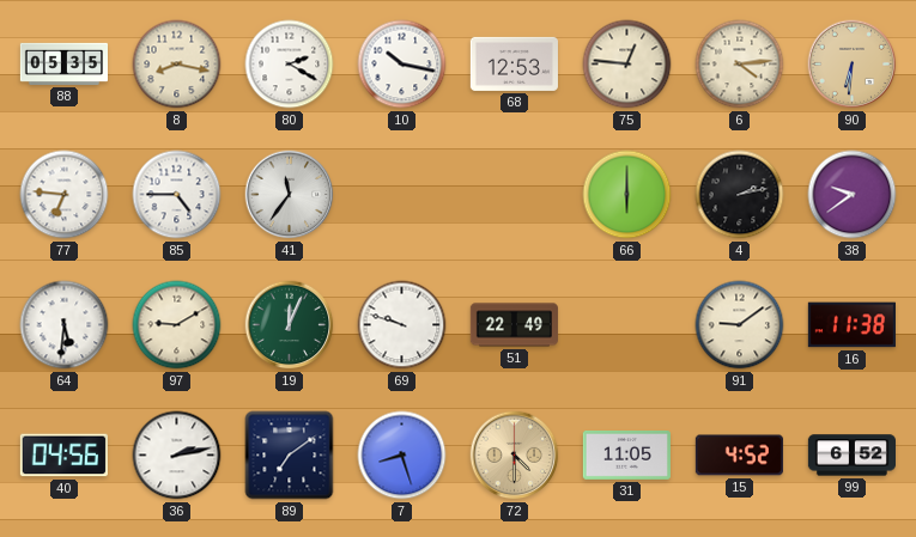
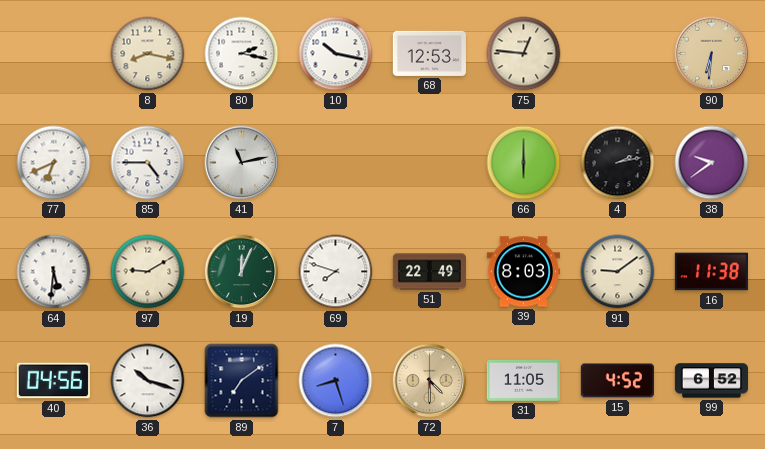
88: 05:35 -> none (63, 63)
80: 2:20 -> 2:17 (242, 54)
6: 4:14 -> none (740, 65)
77: 6:46 -> 6:41 (54, 163)
41: 11:36 -> 11:13 (242, 163)
69: 9:48 -> 7:48 (336, 272)
39: none -> 8:03 (523, 272)
36: 2:13 -> 10:18 (148, 381)
